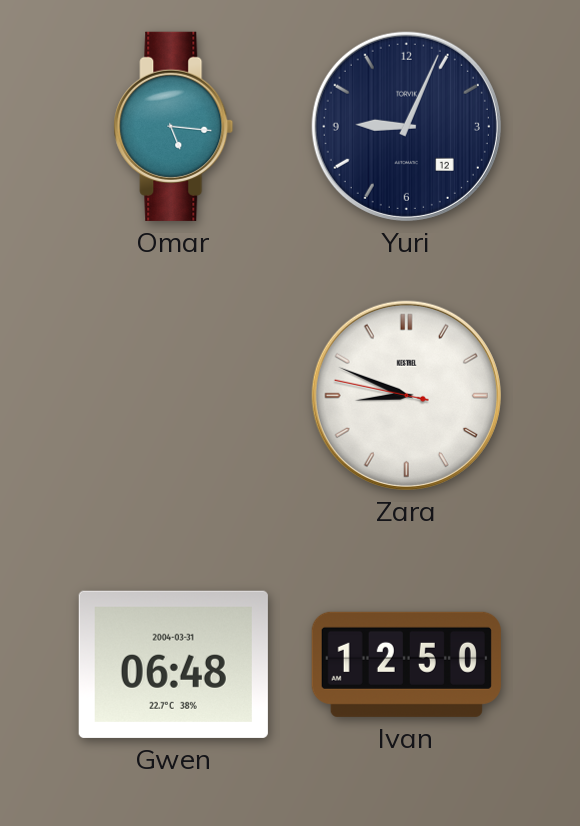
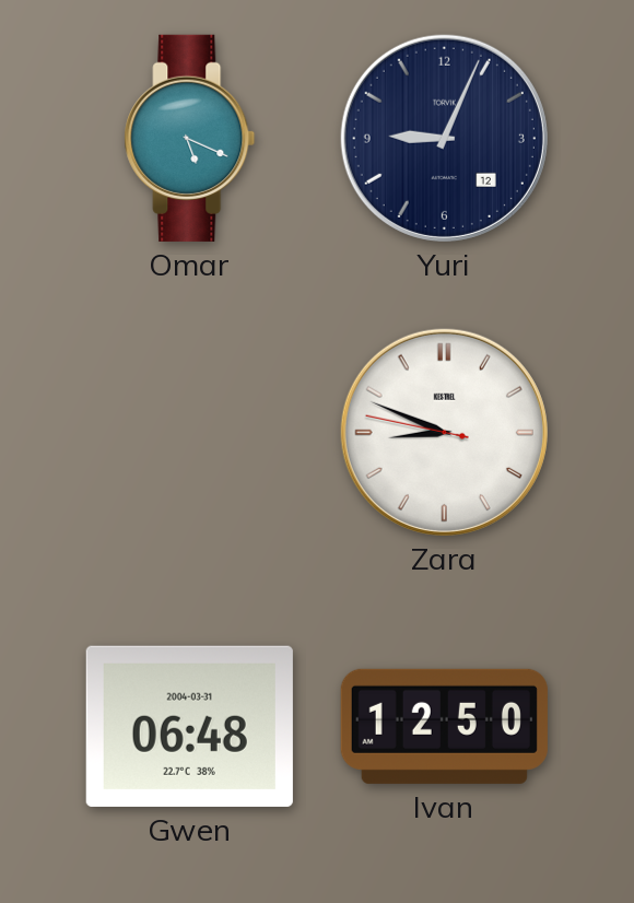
Omar: 5:16 -> 5:19 (190, 138)
